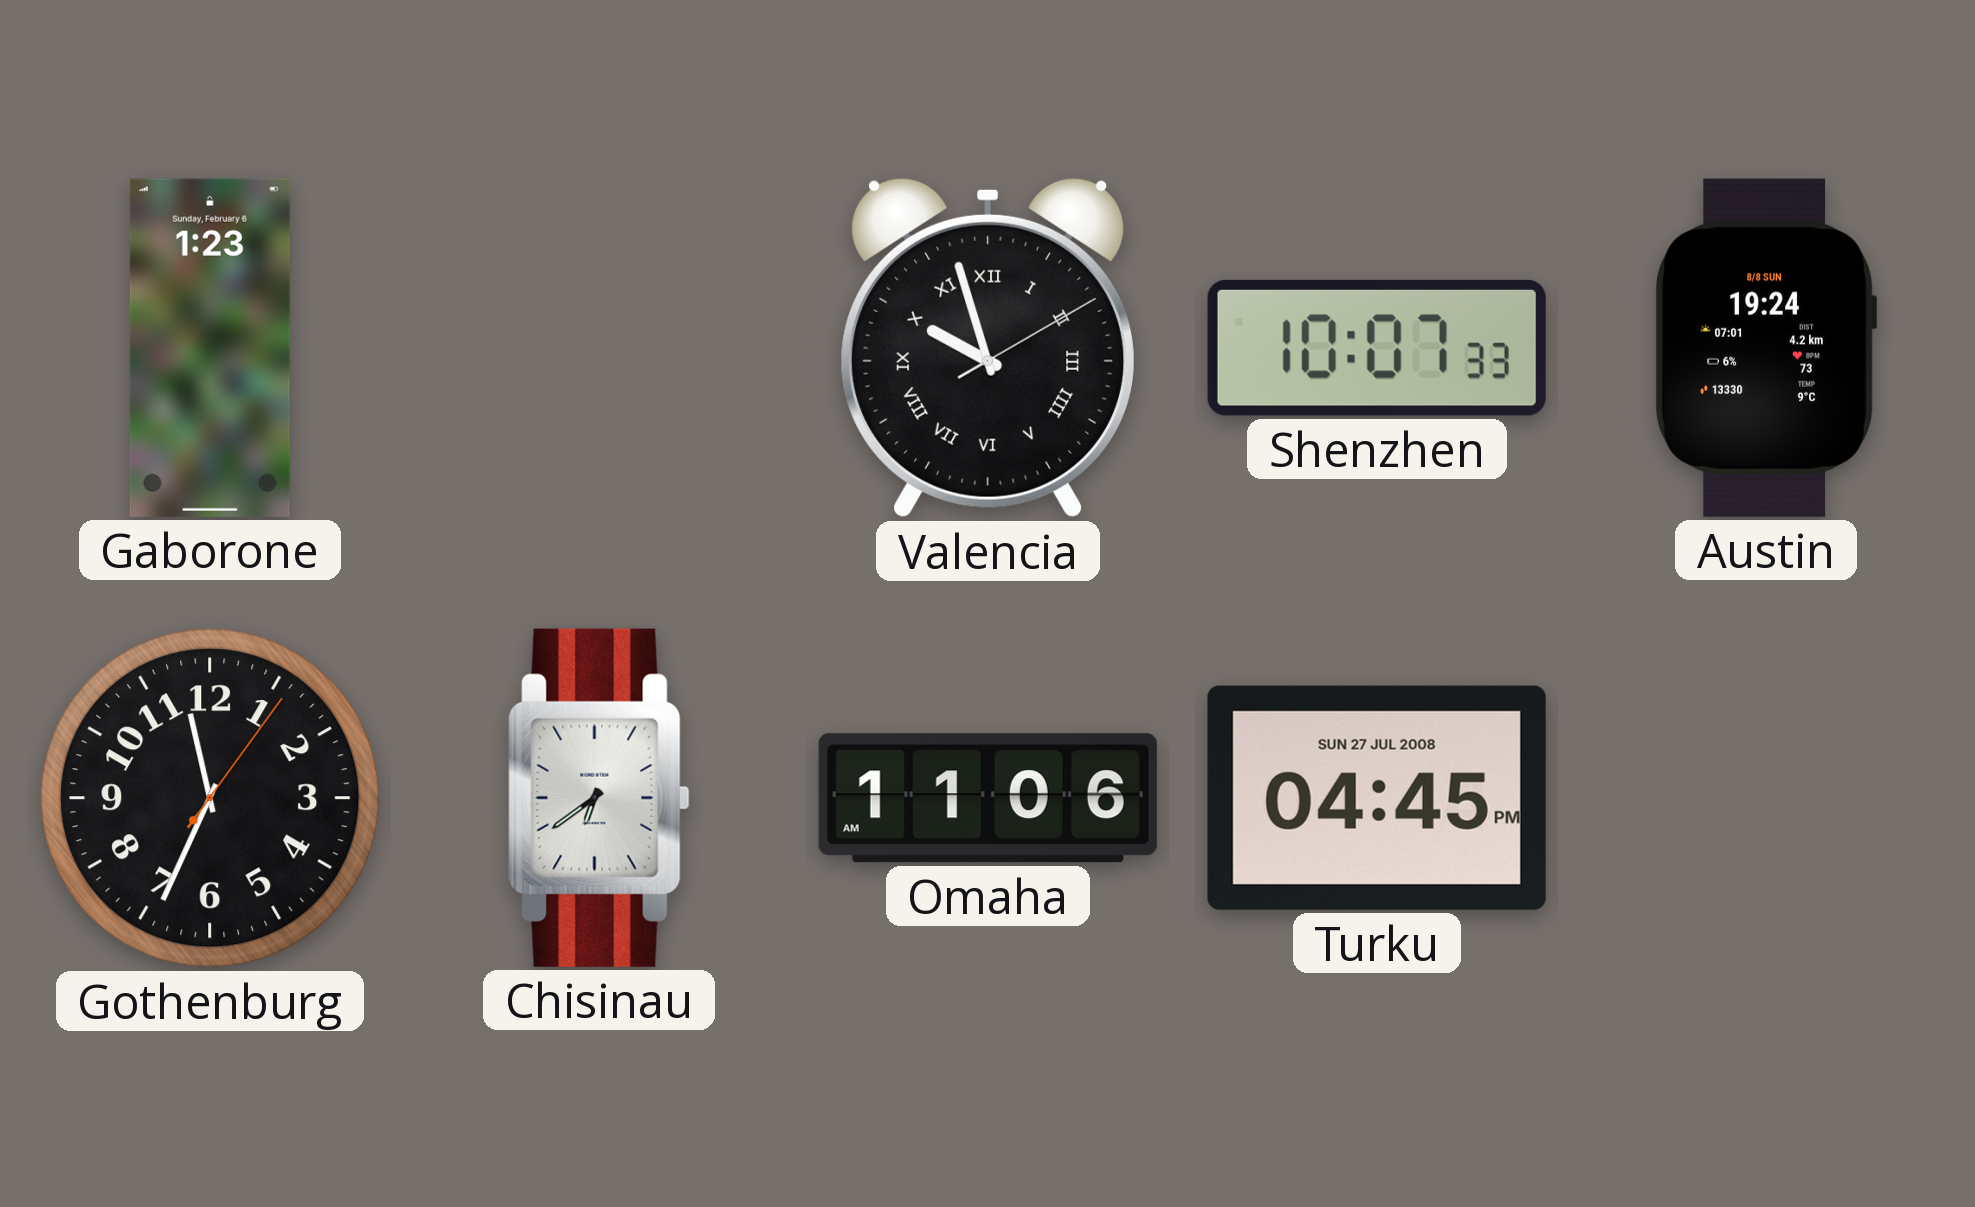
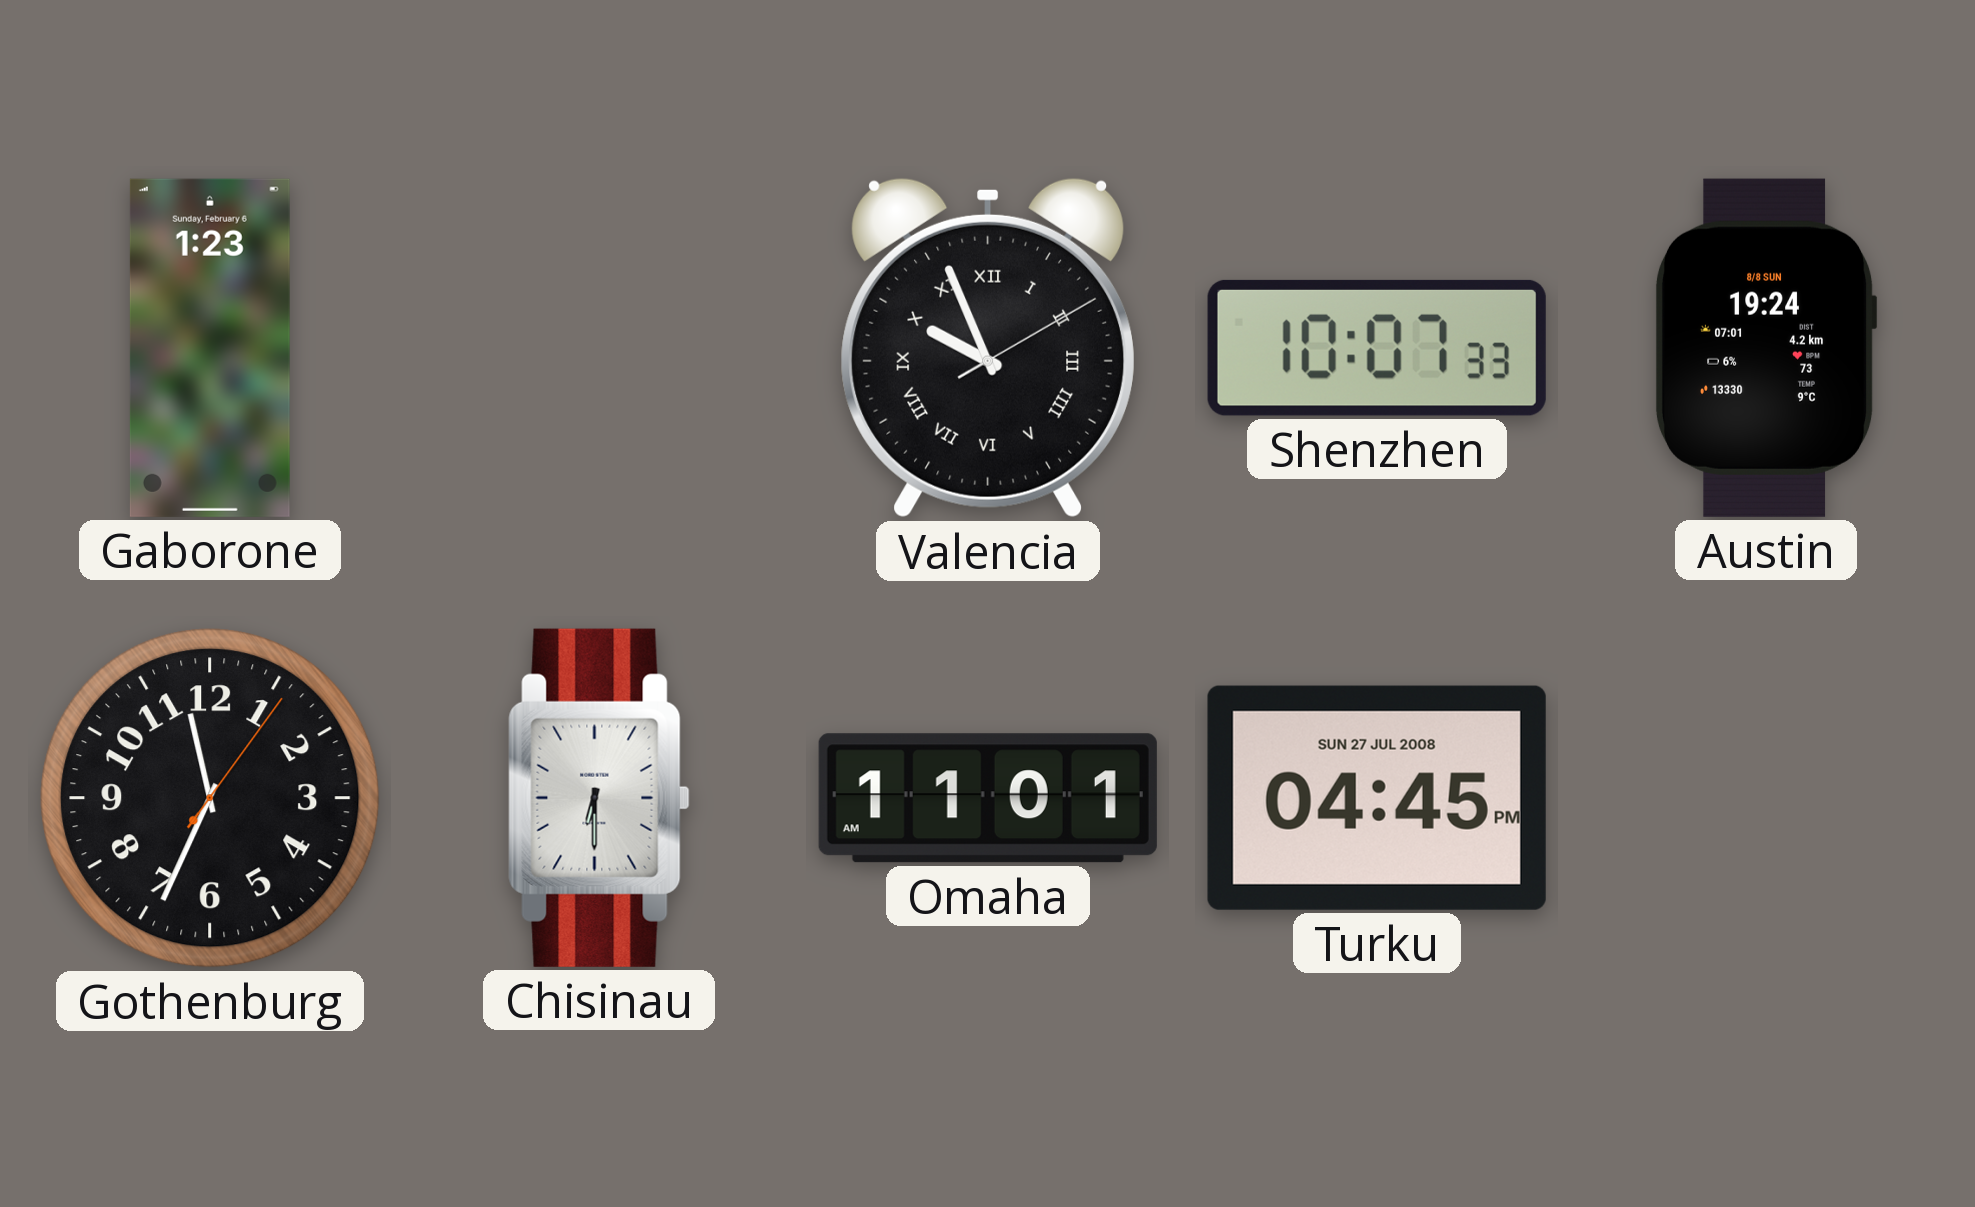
Valencia: 9:57 -> 9:56 (987, 348)
Chisinau: 6:39 -> 6:30 (599, 798)
Omaha: 11:06 -> 11:01 (988, 798)
